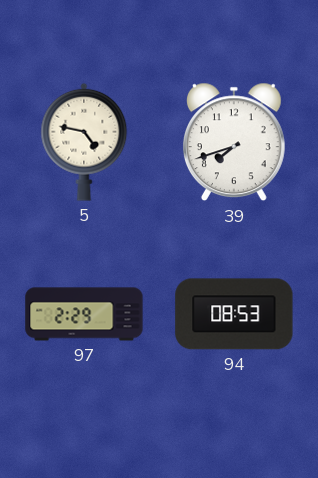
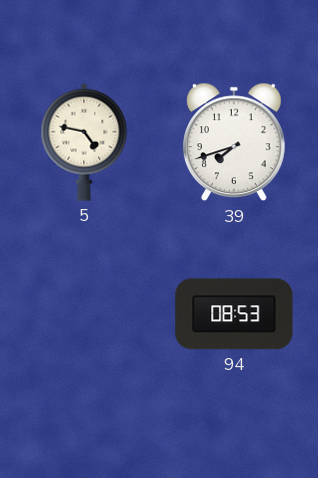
97: 2:29 -> none (84, 314)
